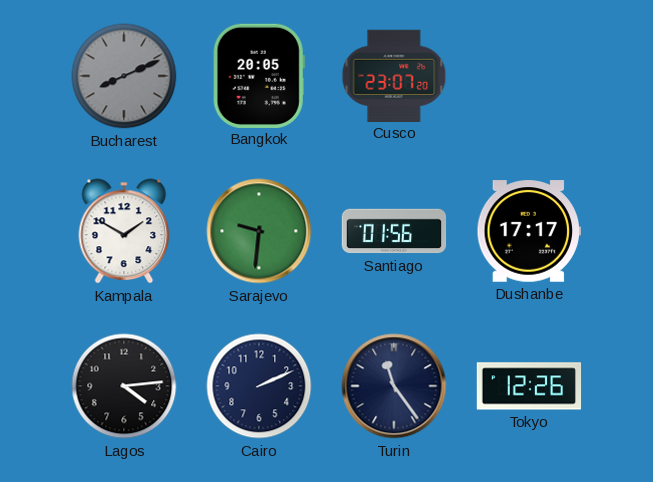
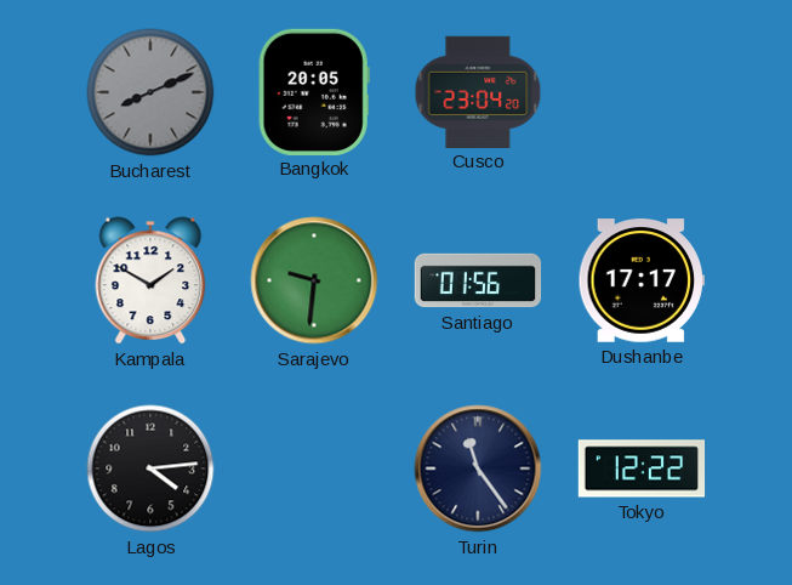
Cusco: 23:07 -> 23:04 (478, 91)
Cairo: 2:11 -> none (259, 386)
Tokyo: 12:26 -> 12:22 (642, 468)
